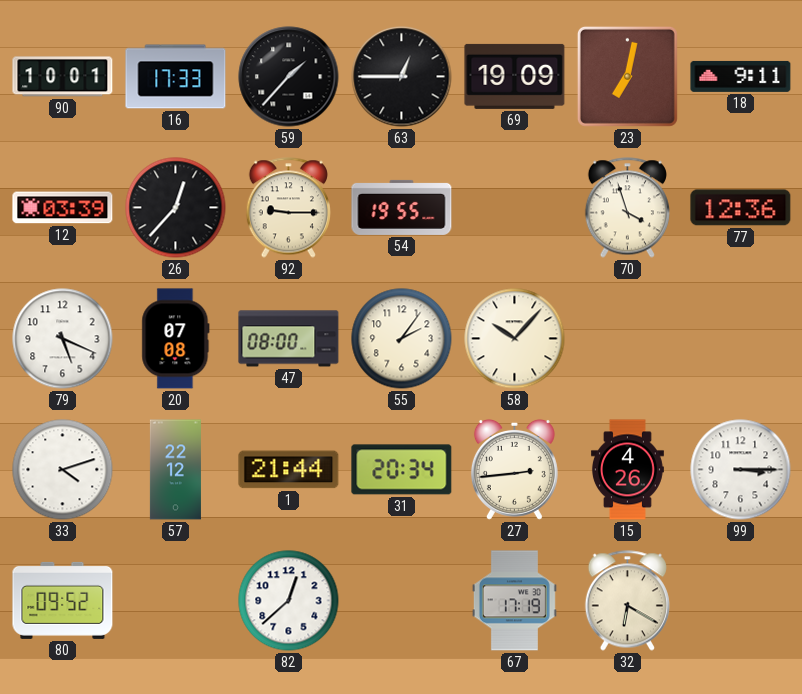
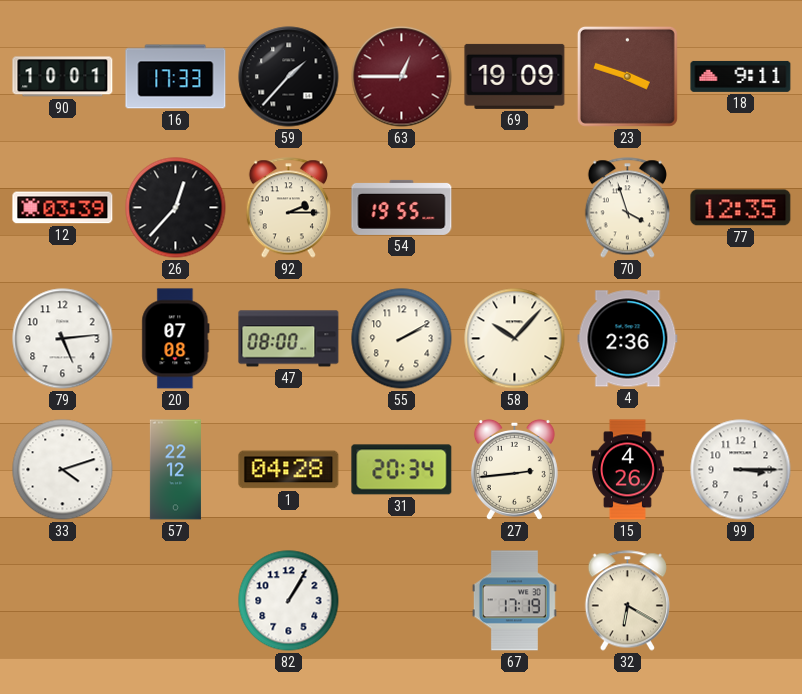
63 dial: black -> burgundy (402, 77)
23: 7:02 -> 3:48 (627, 76)
92: 9:15 -> 2:15 (288, 208)
77: 12:36 -> 12:35 (741, 208)
79: 5:19 -> 5:14 (63, 339)
55: 2:06 -> 2:10 (402, 339)
4: none -> 2:36 (628, 339)
1: 21:44 -> 04:28 (289, 470)
80: 09:52 -> none (63, 600)
82: 12:38 -> 1:05 (289, 601)
